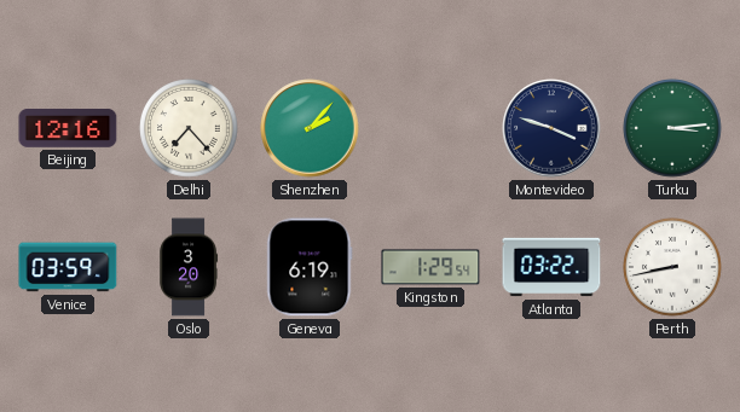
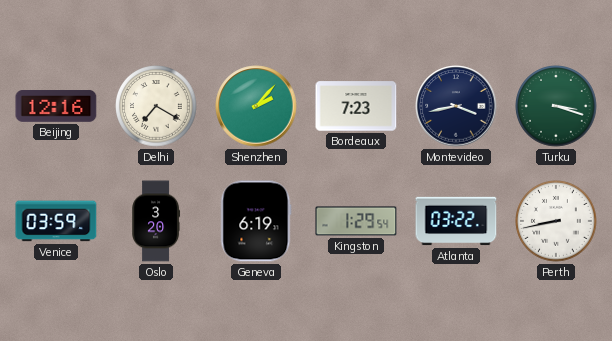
Delhi: 7:23 -> 7:20 (157, 107)
Bordeaux: none -> 7:23 (356, 106)
Montevideo: 3:48 -> 3:43 (456, 106)
Turku: 3:14 -> 3:18 (557, 107)
